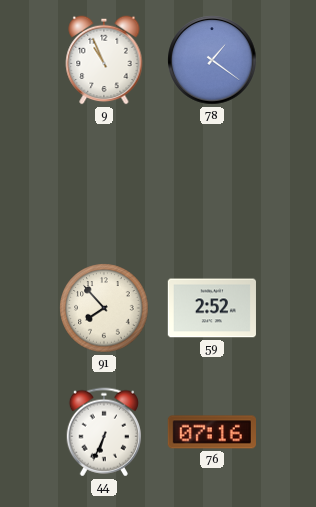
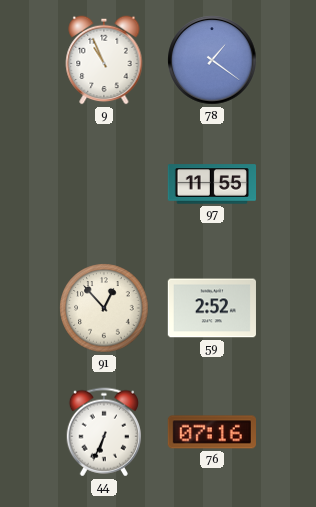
97: none -> 11:55 (211, 184)
91: 7:53 -> 12:53 (104, 308)
